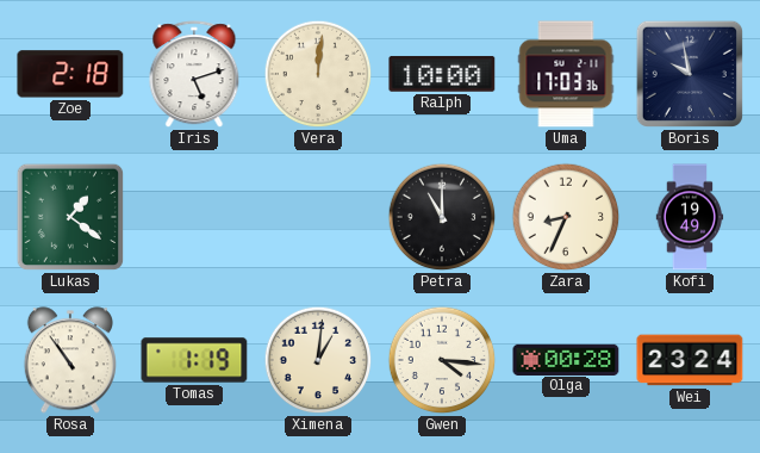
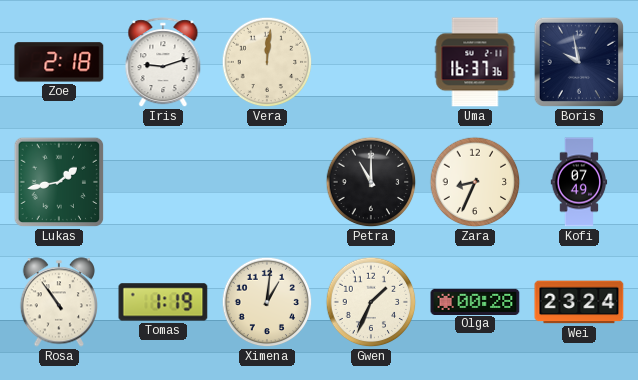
Iris: 5:12 -> 9:12 (163, 63)
Ralph: 10:00 -> none (442, 74)
Uma: 17:03 -> 16:37 (475, 62)
Lukas: 1:21 -> 1:43 (59, 182)
Kofi: 19:49 -> 07:49 (579, 182)
Gwen: 4:16 -> 1:34 (371, 302)
